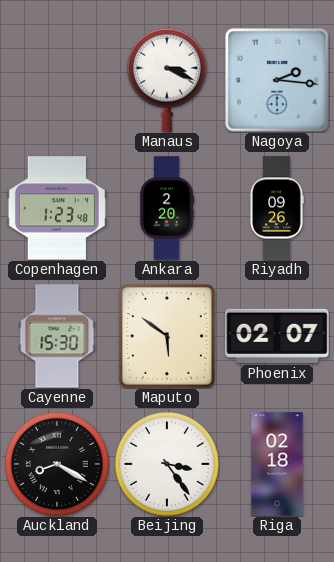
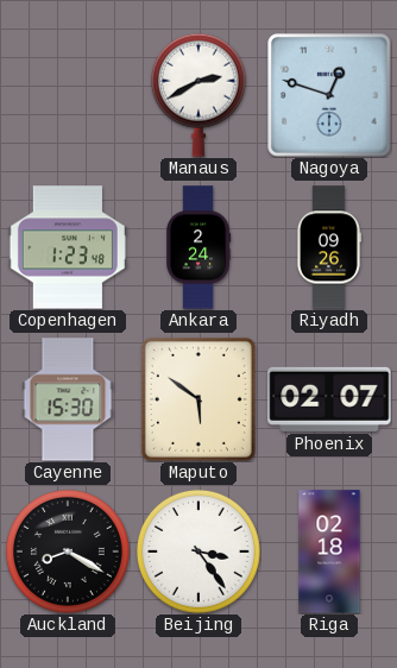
Manaus: 3:19 -> 2:40 (198, 95)
Nagoya: 2:16 -> 12:48 (330, 96)
Ankara: 2:20 -> 2:24 (200, 247)
